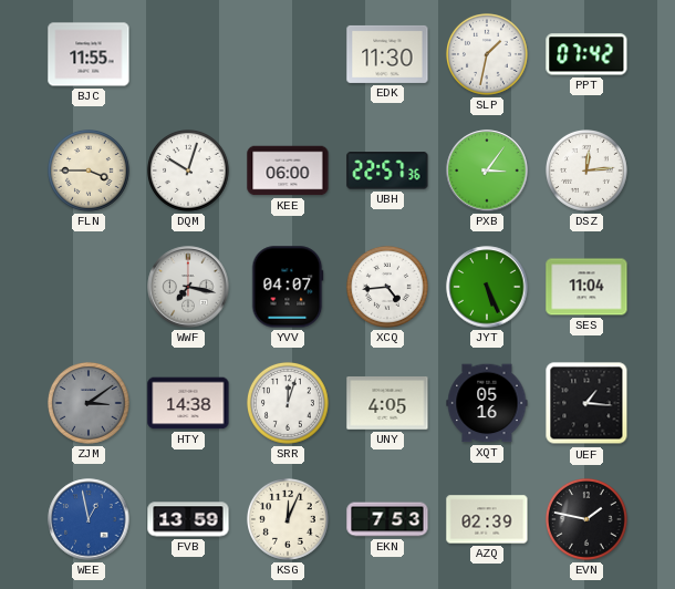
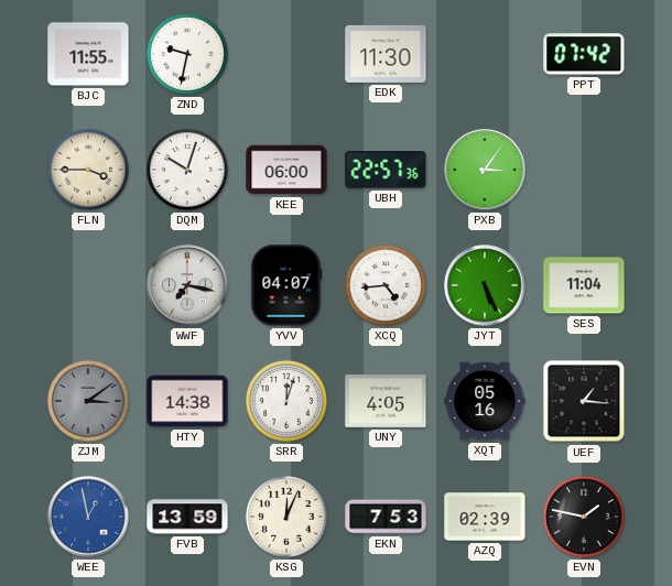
ZND: none -> 9:32 (188, 55)
SLP: 1:32 -> none (488, 55)
DSZ: 12:14 -> none (588, 172)
